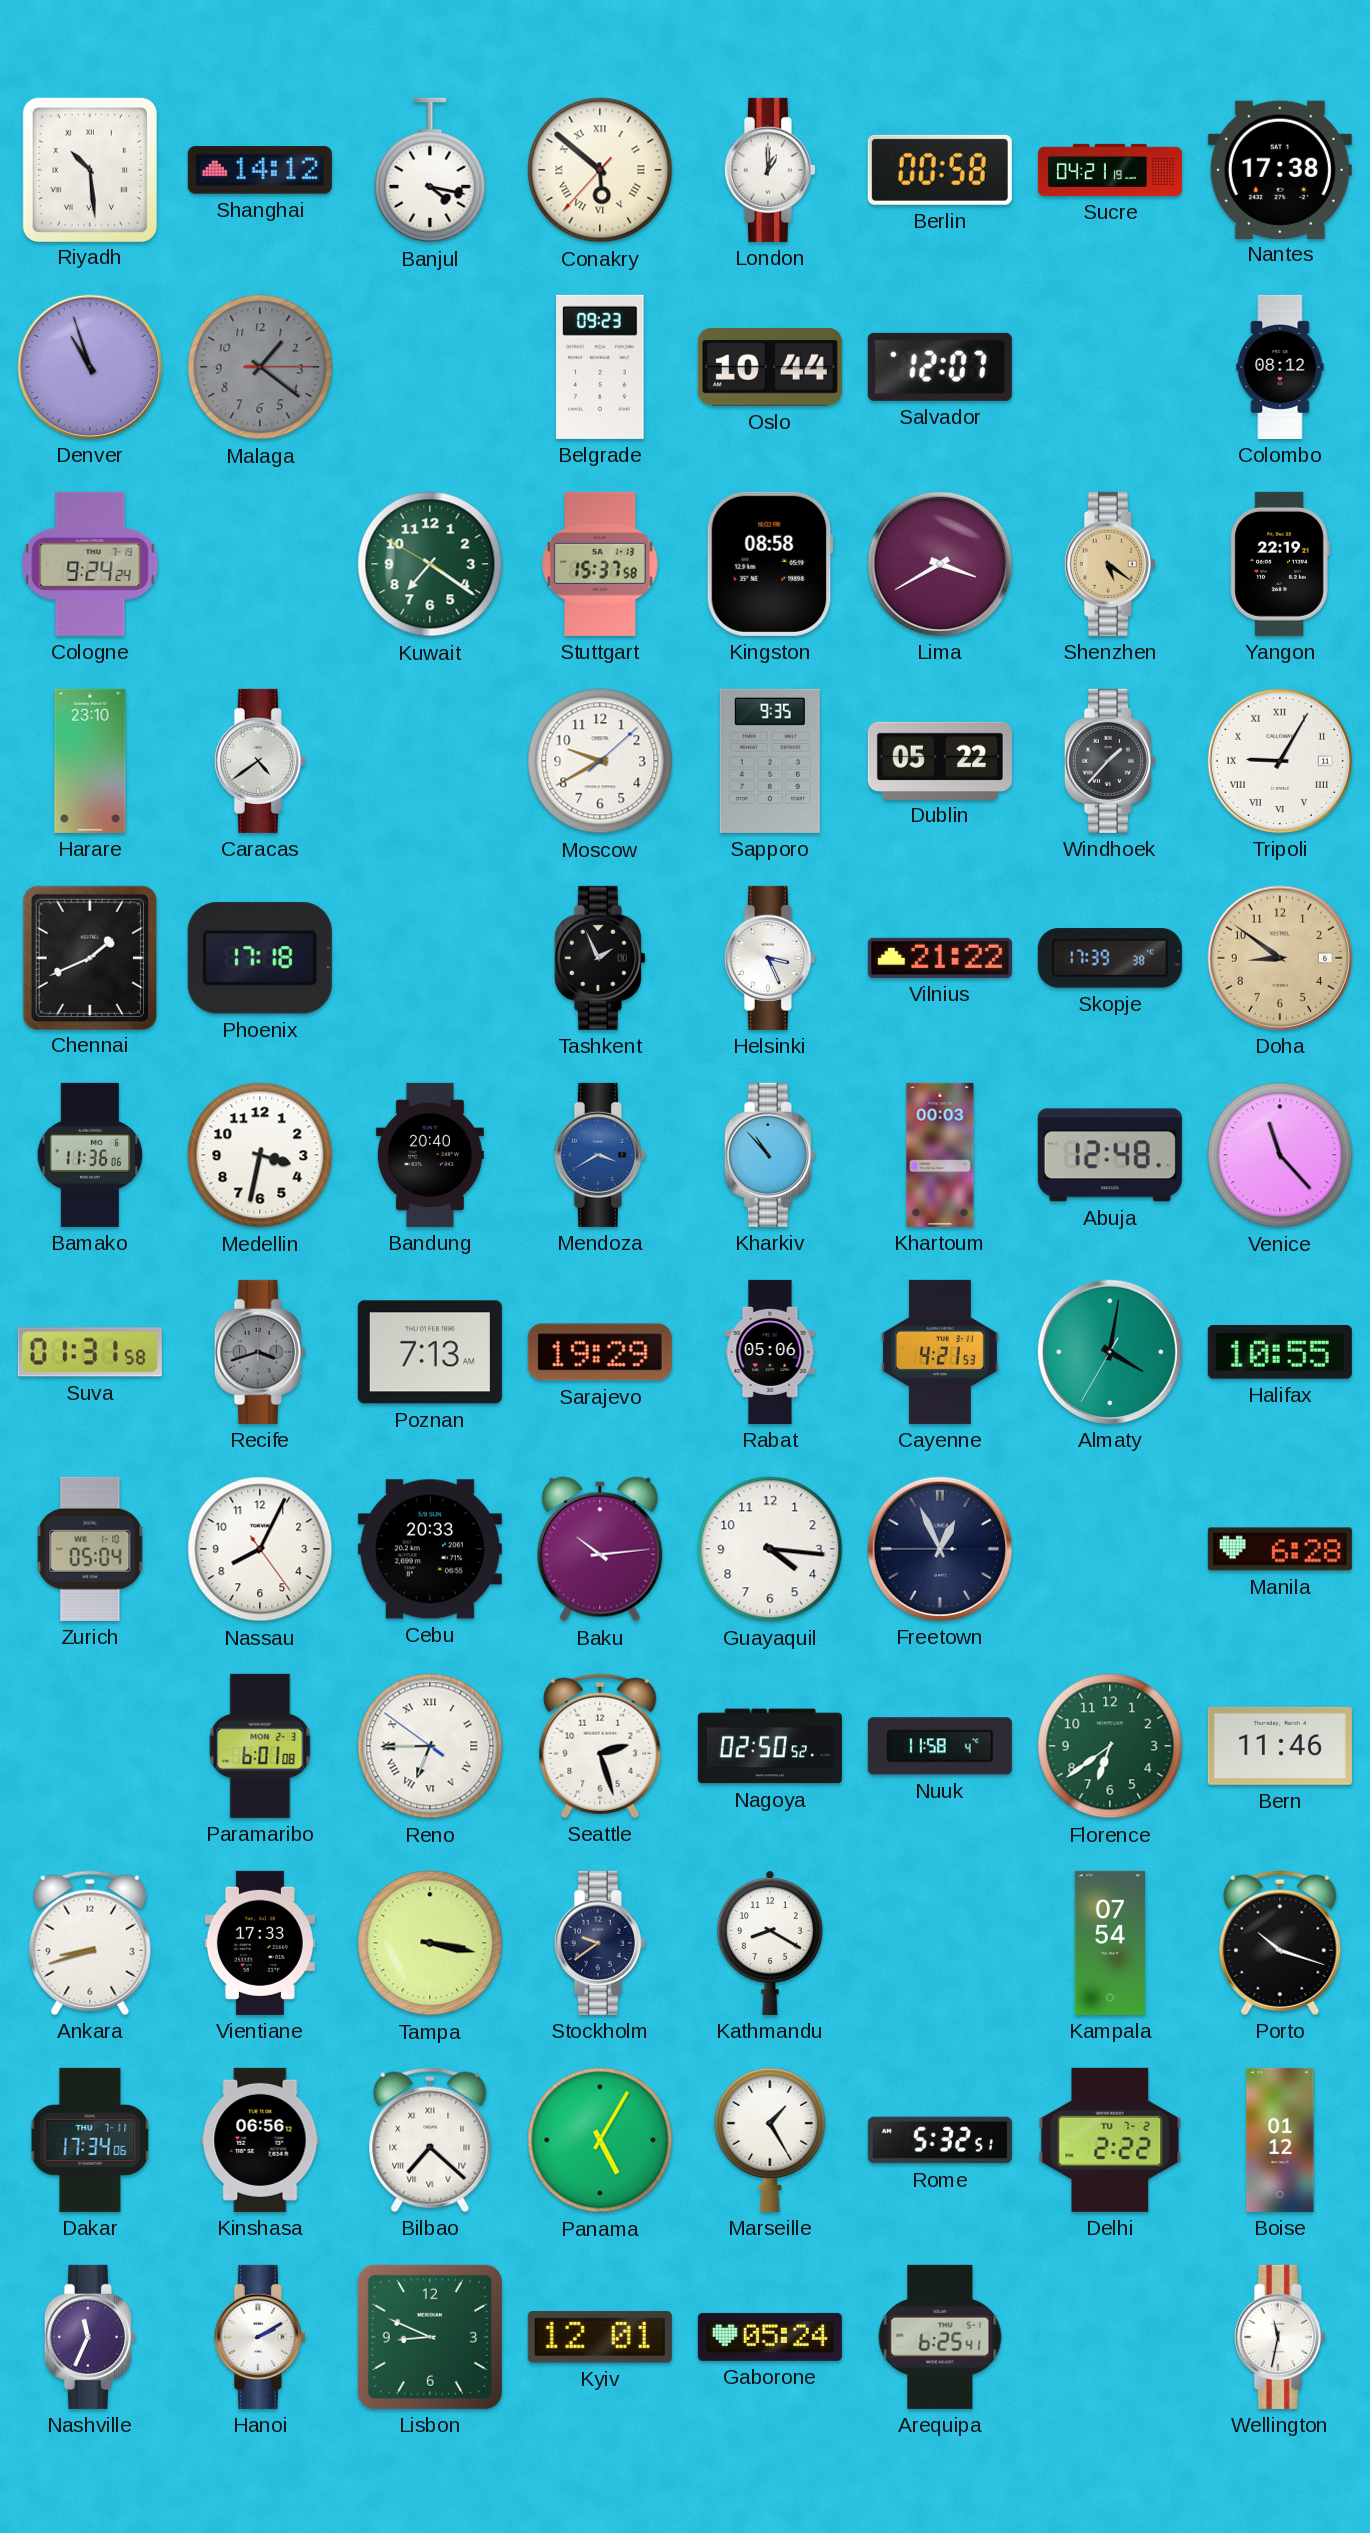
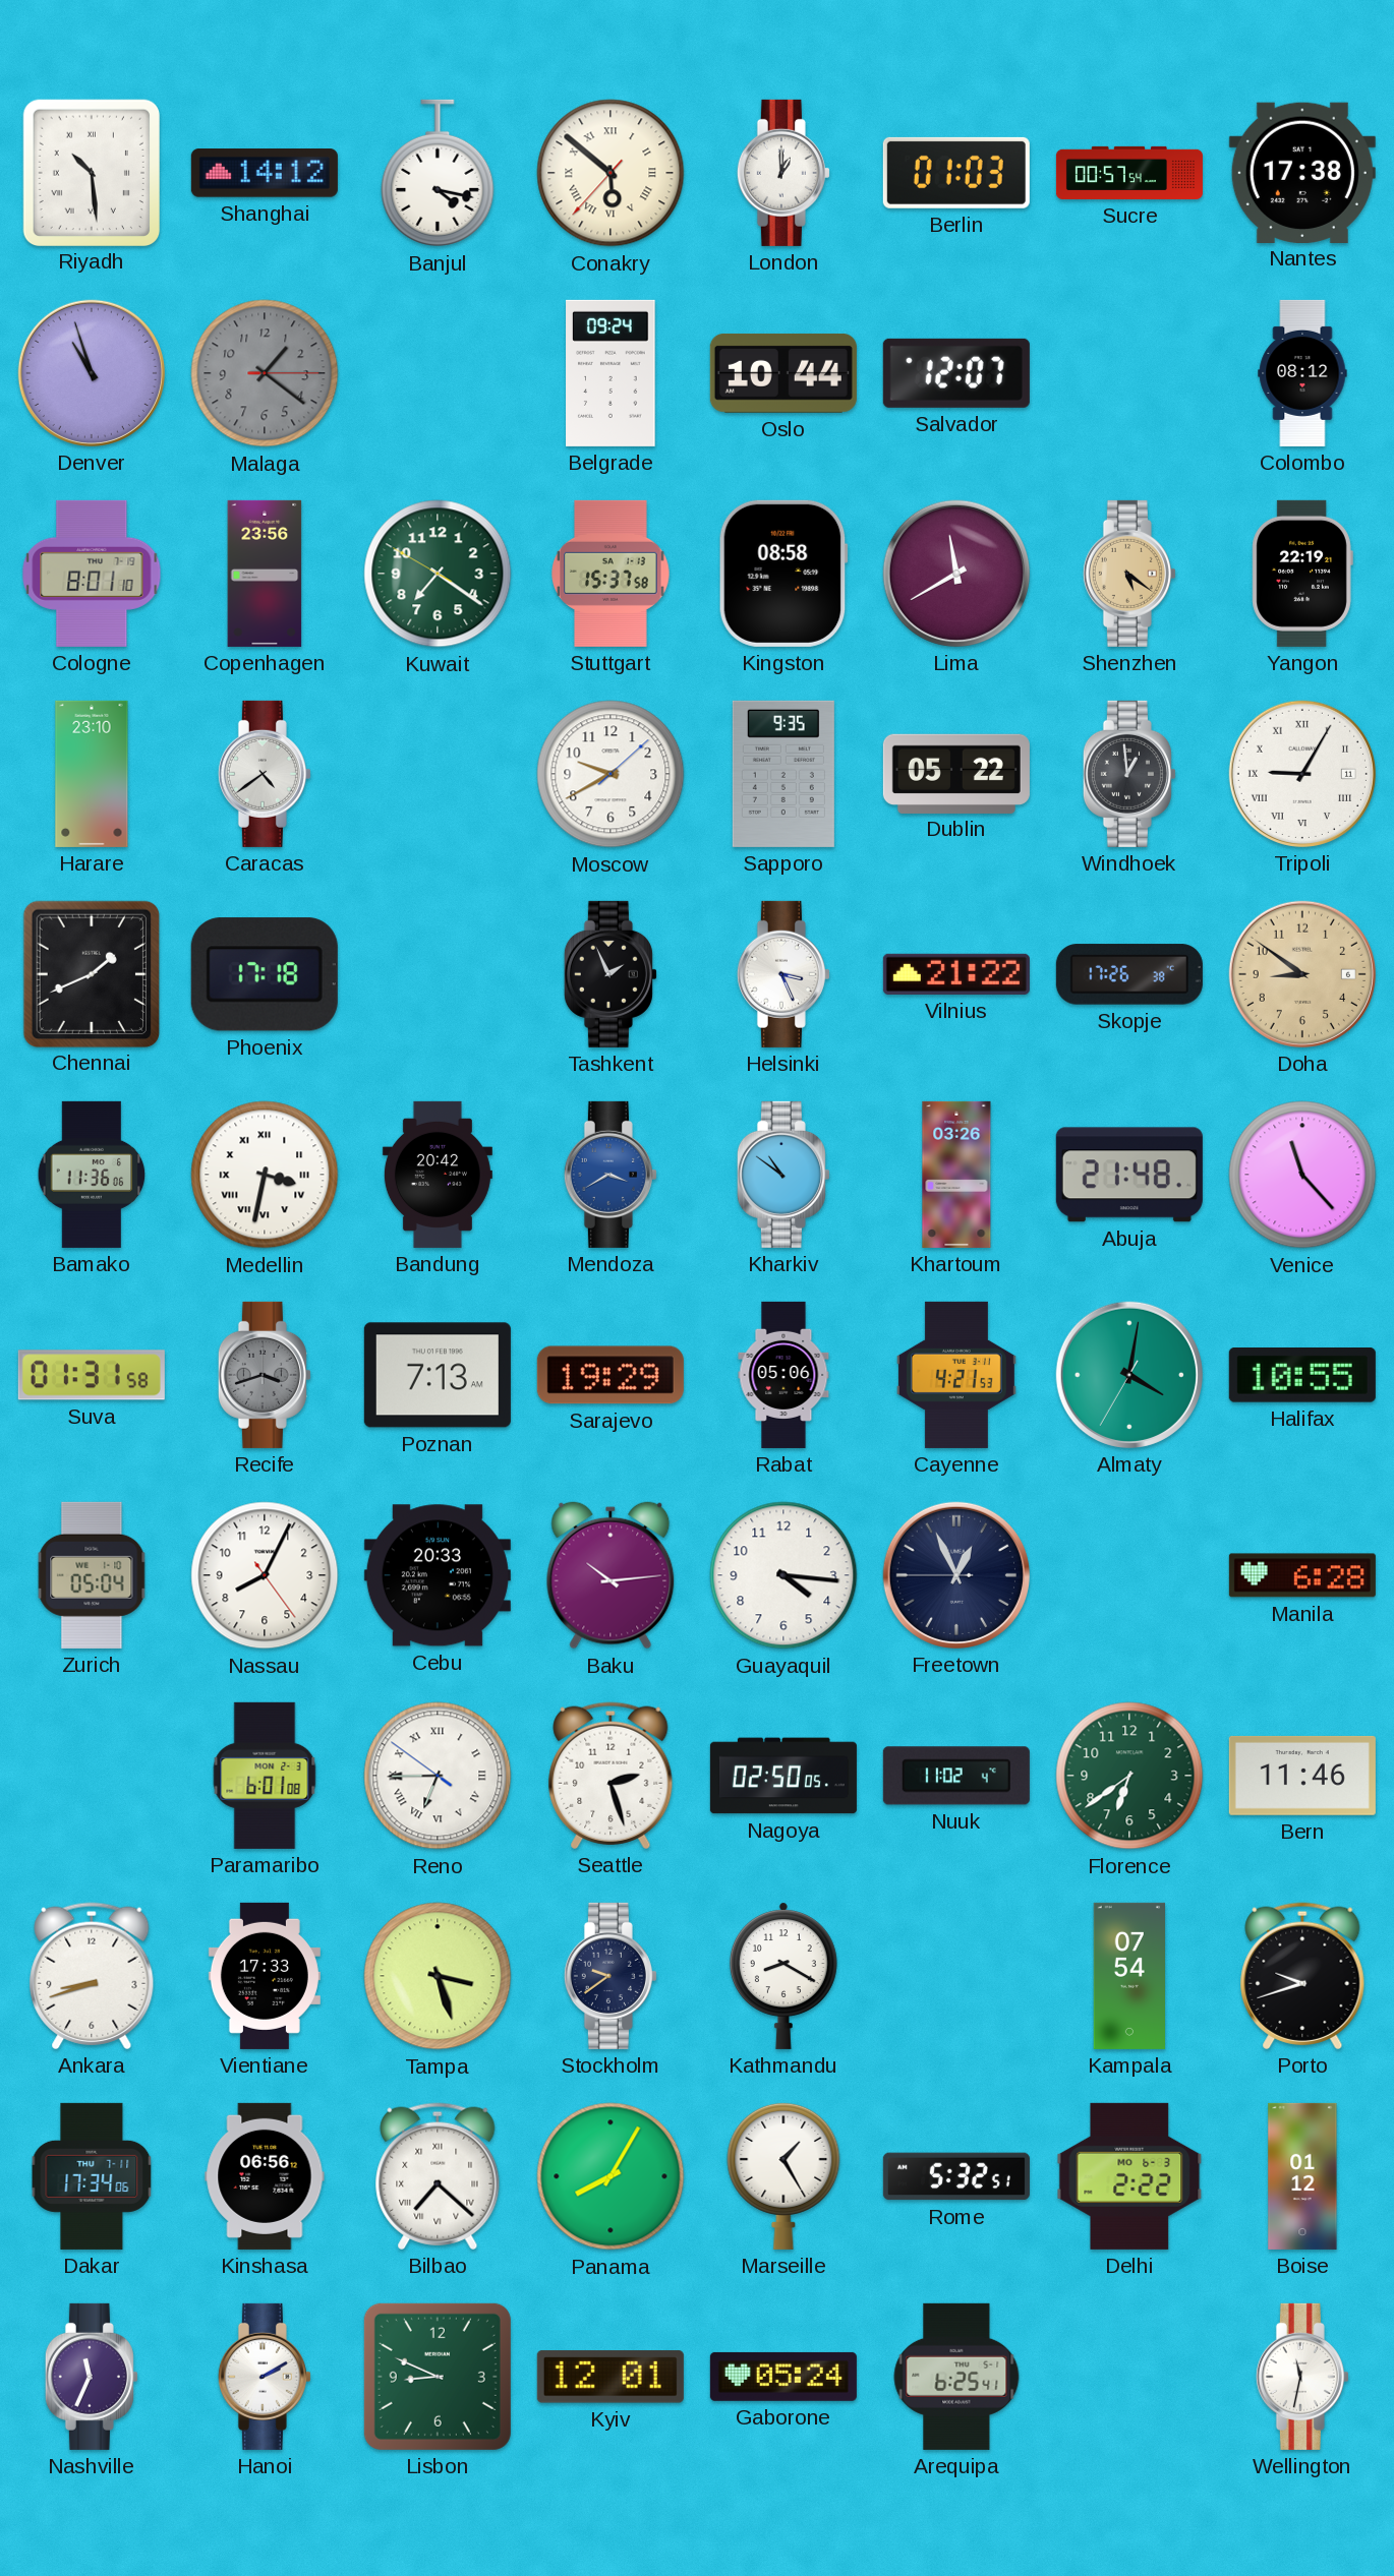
Berlin: 00:58 -> 01:03 (956, 173)
Sucre: 04:21 -> 00:57 (1129, 173)
Belgrade: 09:23 -> 09:24 (611, 373)
Cologne: 9:24 -> 8:01 (92, 574)
Copenhagen: none -> 23:56 (265, 574)
Lima: 3:40 -> 11:40 (956, 574)
Windhoek: 1:37 -> 12:59 (1129, 774)
Skopje: 17:39 -> 17:26 (1129, 974)
Medellin numerals: Arabic -> Roman (265, 1175)
Bandung: 20:40 -> 20:42 (438, 1175)
Kharkiv: 10:53 -> 10:51 (783, 1175)
Khartoum: 00:03 -> 03:26 (956, 1175)
Abuja: 12:48 -> 21:48 (1129, 1175)
Nagoya: 02:50:52 -> 02:50:05 (783, 1776)
Nuuk: 11:58 -> 11:02 (956, 1776)
Tampa: 3:17 -> 3:27 (438, 1976)
Porto: 10:18 -> 9:42 (1302, 1976)
Panama: 5:05 -> 8:05 (611, 2176)
Delhi date: TU 7-2 -> MO 6-3 (1129, 2176)
